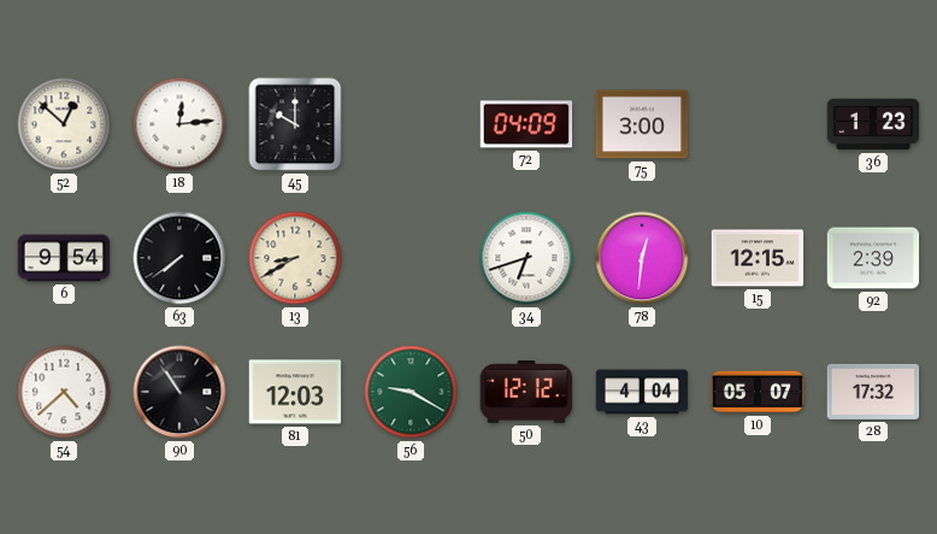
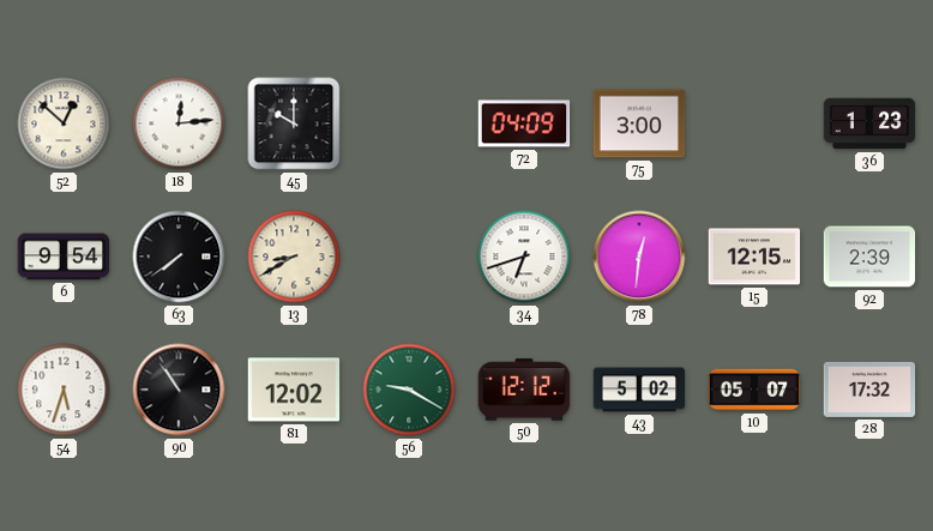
54: 4:38 -> 5:33 (64, 390)
81: 12:03 -> 12:02 (294, 390)
43: 4:04 -> 5:02 (639, 390)
